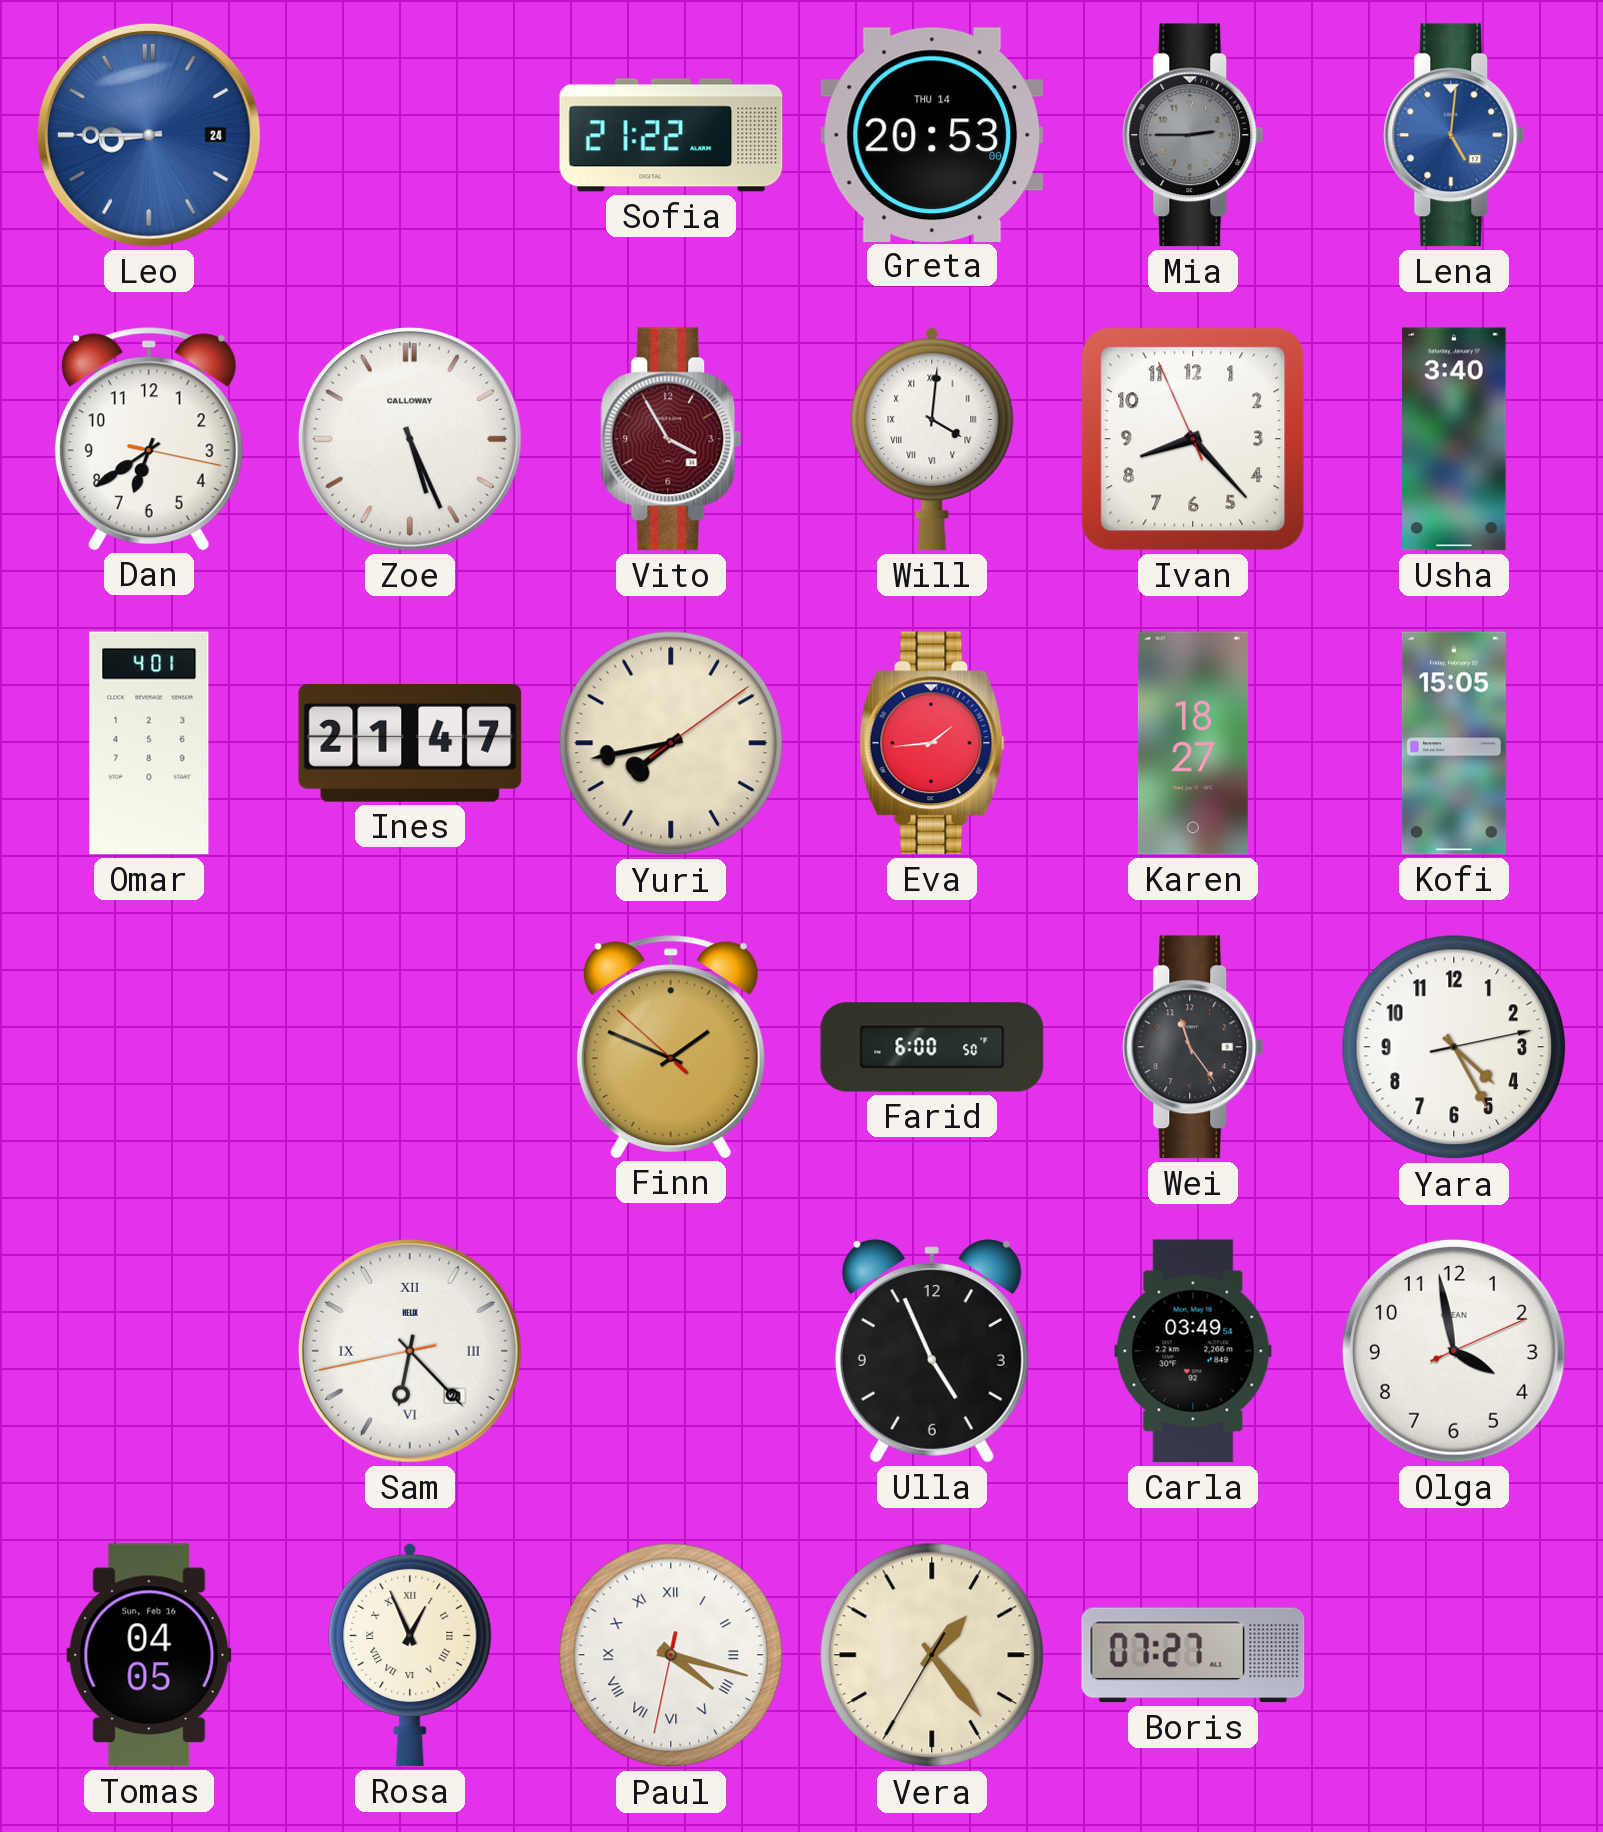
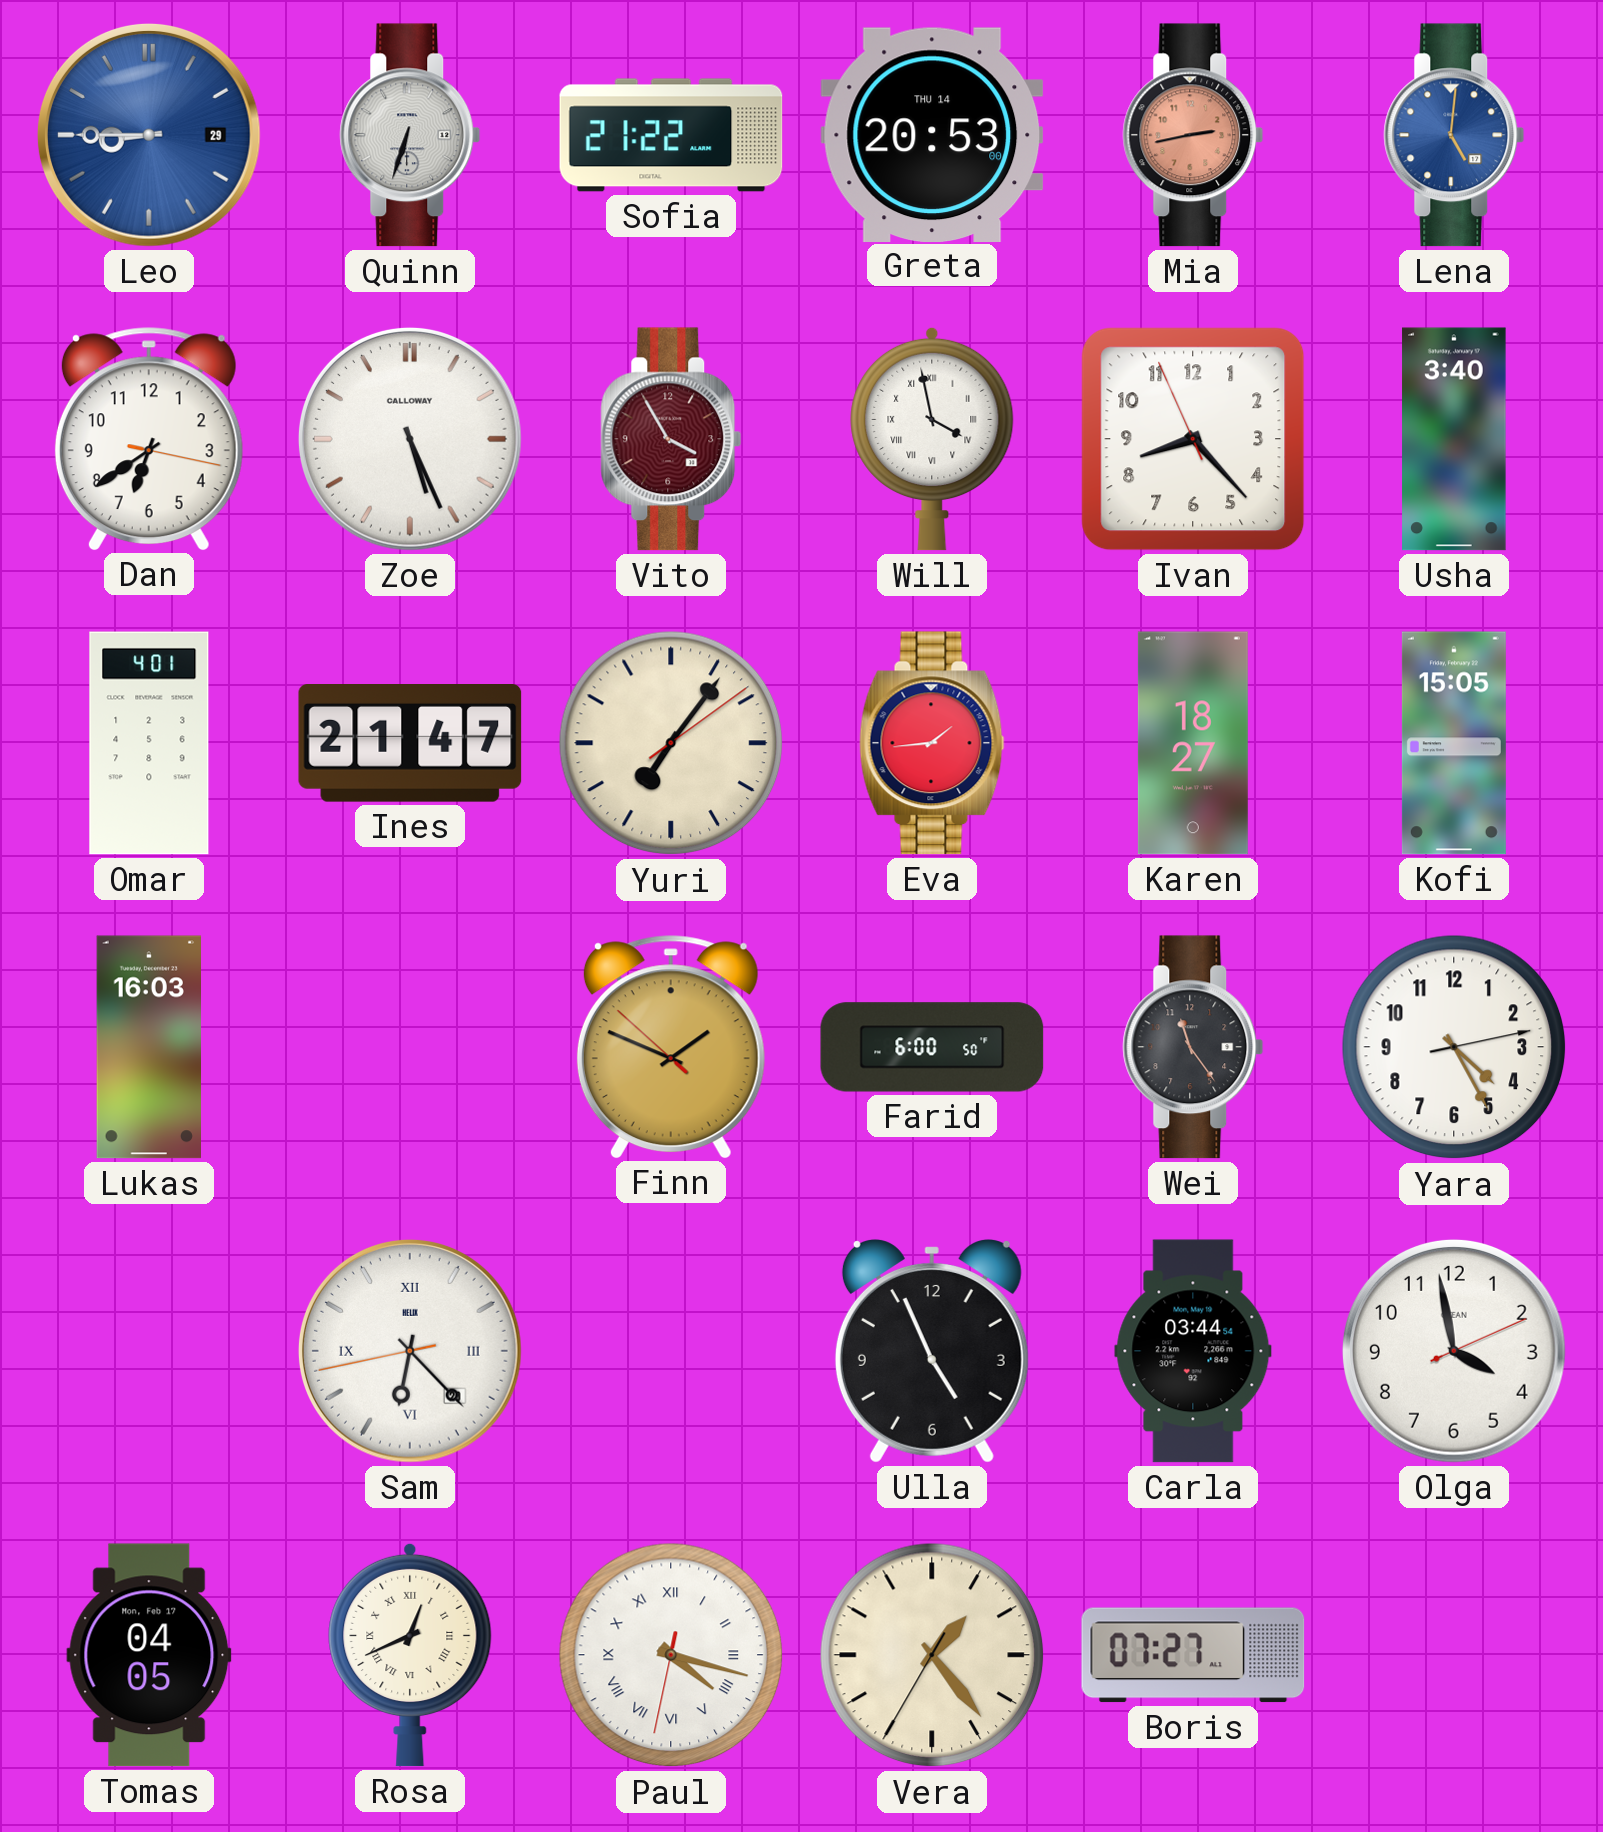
Leo date: 24 -> 29 (149, 135)
Quinn: none -> 6:33 (410, 135)
Mia: 2:45 -> 2:43 (1193, 135)
Mia dial: grey -> salmon (1193, 135)
Will: 4:01 -> 3:58 (932, 439)
Yuri: 7:43 -> 7:06 (671, 743)
Lukas: none -> 16:03 (149, 1047)
Carla: 03:49 -> 03:44 (1193, 1351)
Tomas date: Sun, Feb 16 -> Mon, Feb 17 (149, 1655)
Rosa: 12:56 -> 12:41 (410, 1655)
